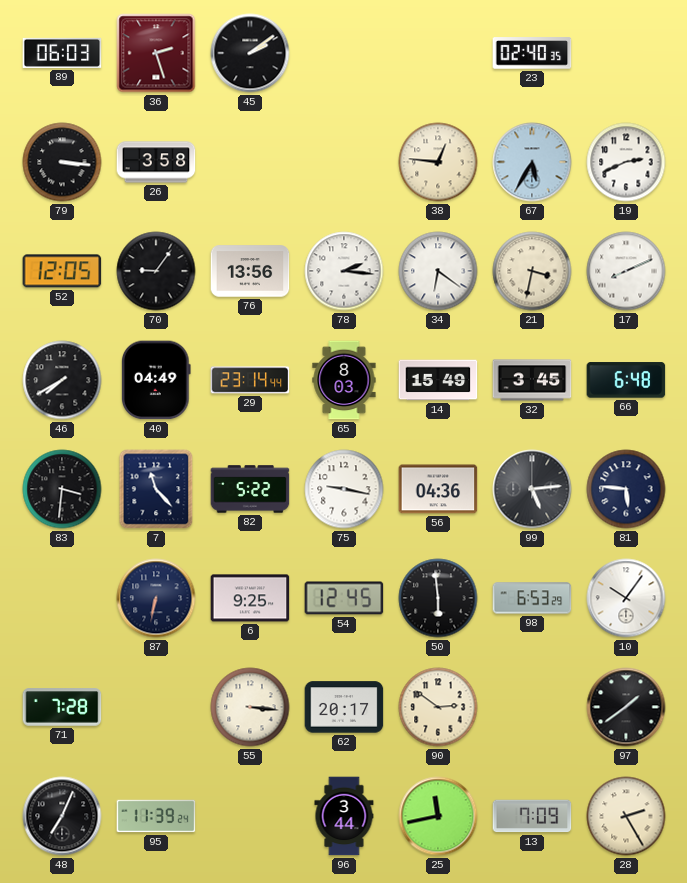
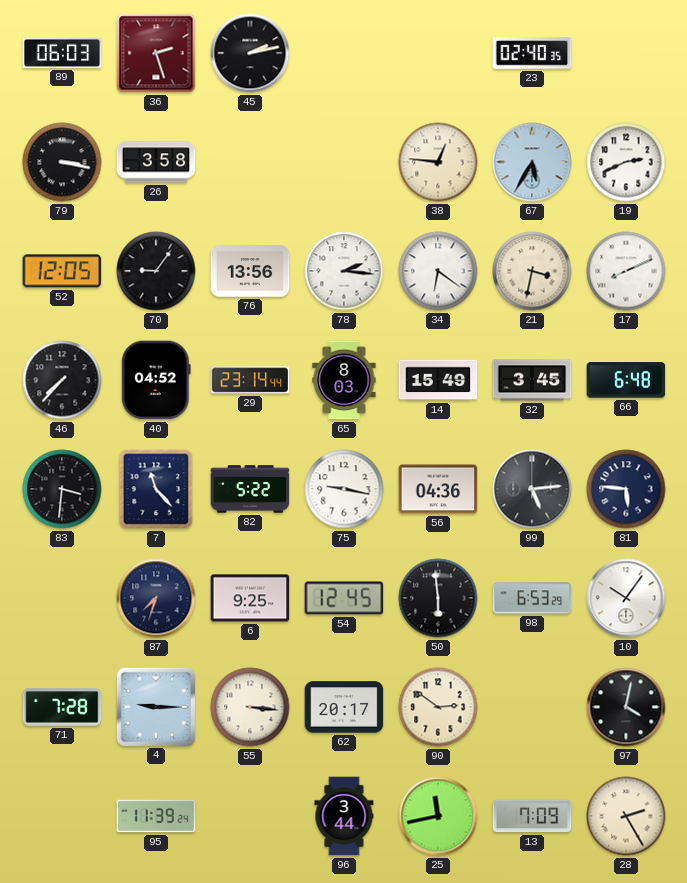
45: 2:09 -> 2:13 (250, 53)
79: 3:16 -> 3:17 (62, 162)
46: 7:40 -> 7:37 (62, 380)
40: 04:49 -> 04:52 (156, 380)
87: 6:32 -> 7:33 (156, 598)
4: none -> 9:15 (155, 706)
97: 1:39 -> 4:02 (626, 707)
48: 7:04 -> none (62, 816)
